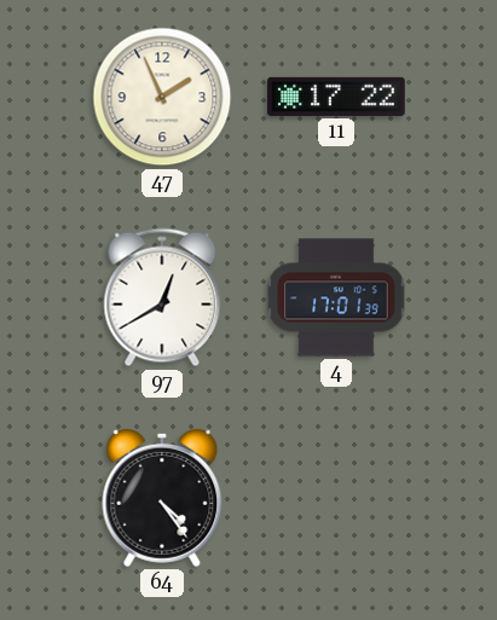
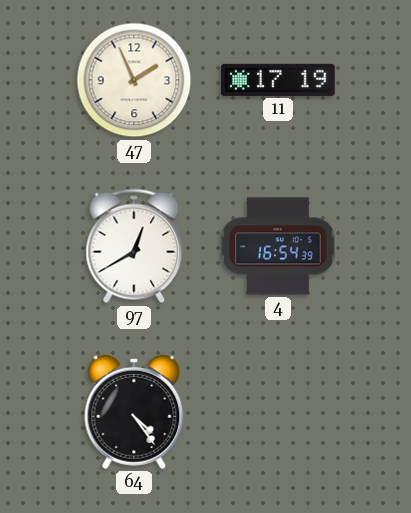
11: 17:22 -> 17:19 (278, 80)
4: 17:01 -> 16:54 (278, 246)
